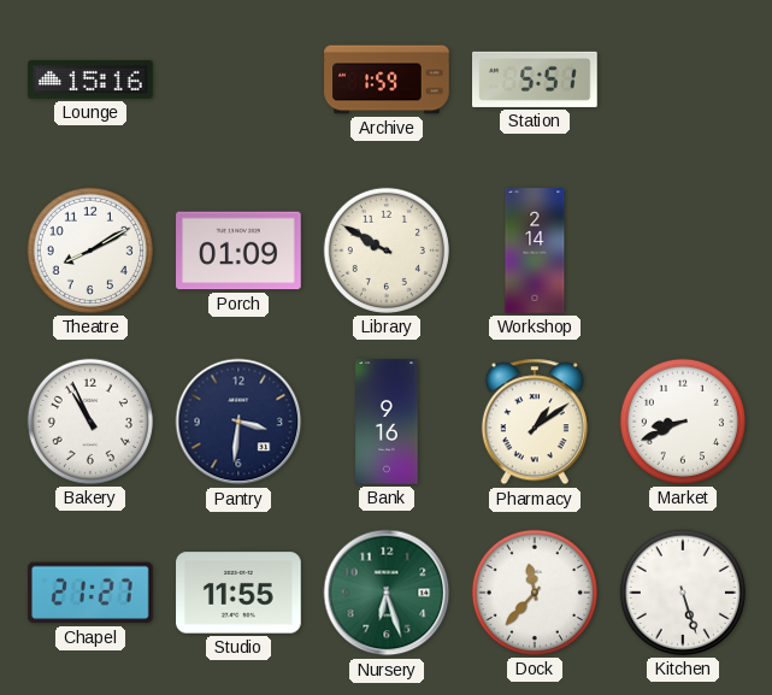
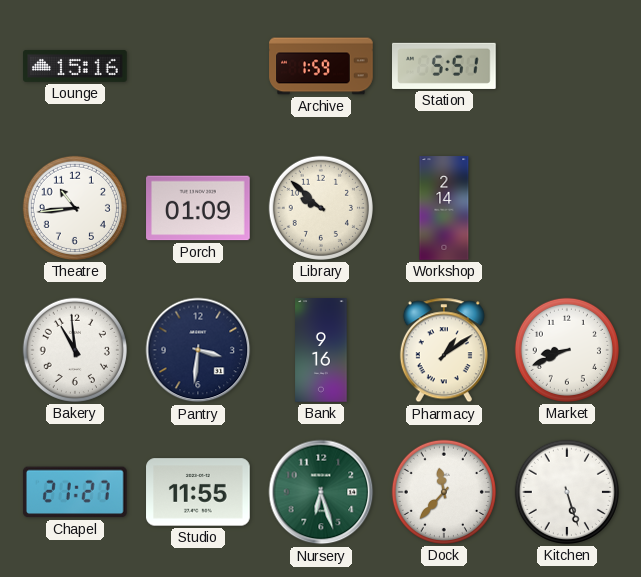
Theatre: 8:10 -> 10:44 (75, 208)
Library: 9:50 -> 9:52 (321, 208)
Bakery: 10:56 -> 10:59 (75, 350)
